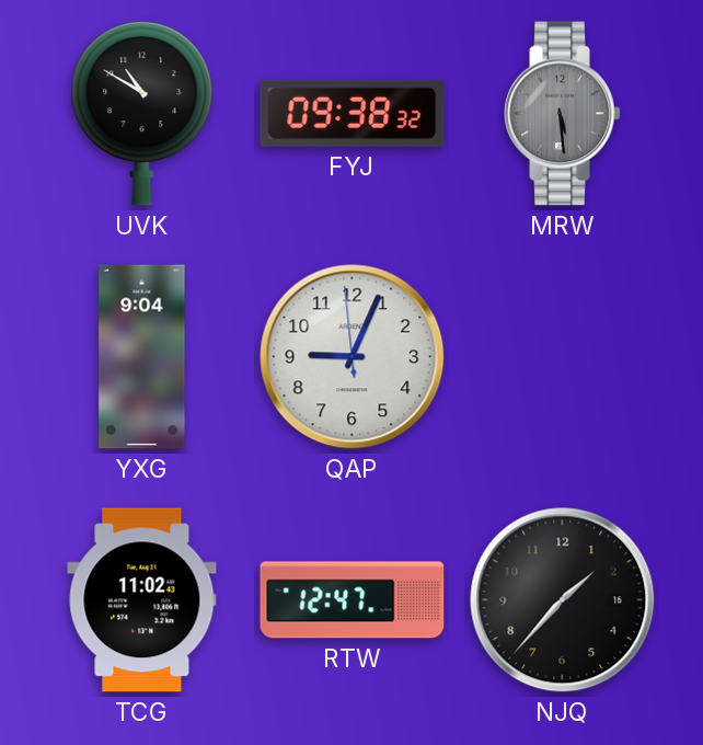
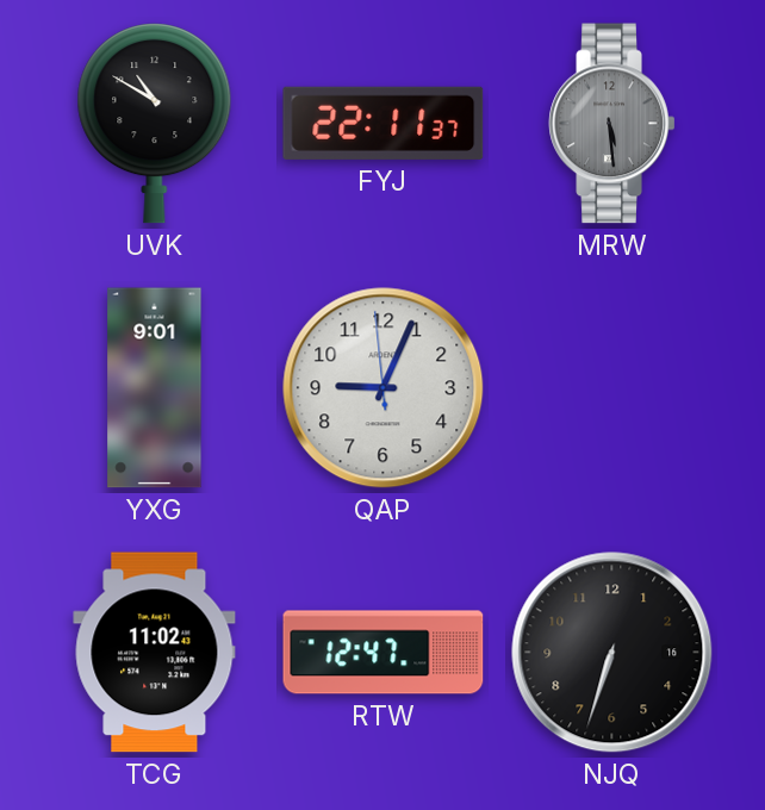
FYJ: 09:38 -> 22:11 (384, 123)
YXG: 9:04 -> 9:01 (155, 388)
NJQ: 1:37 -> 6:33 (612, 653)
